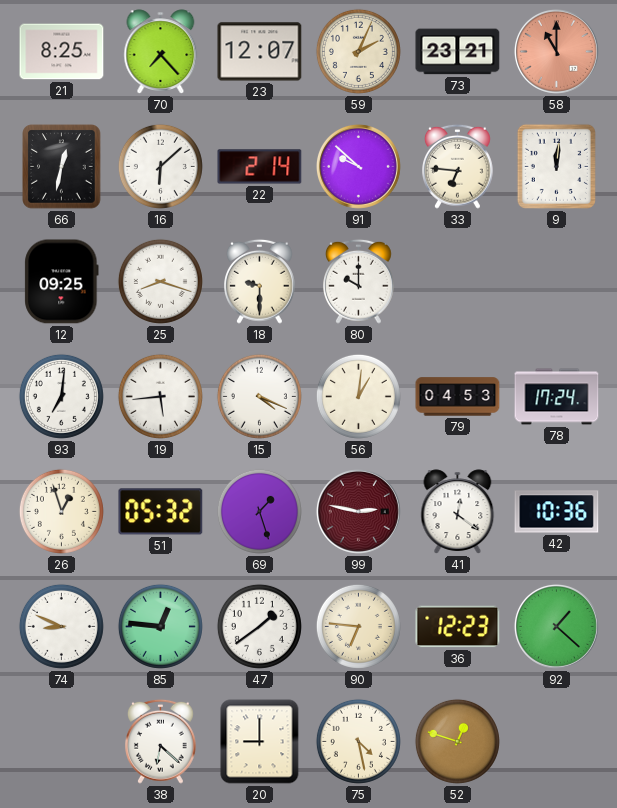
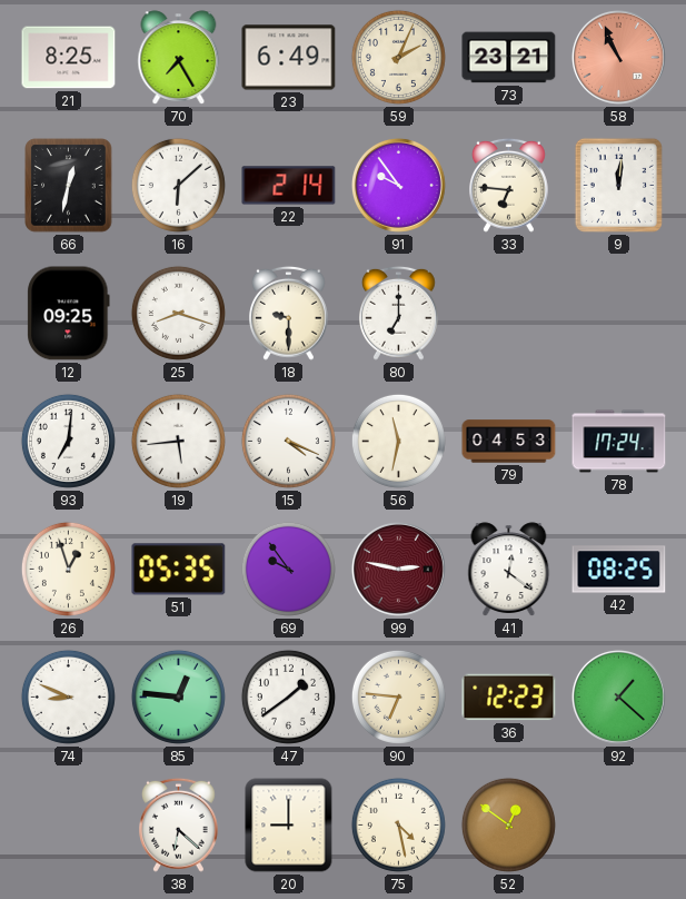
70: 7:23 -> 7:25 (179, 58)
23: 12:07 -> 6:49 (289, 58)
58: 11:00 -> 10:56 (618, 57)
91: 9:52 -> 9:54 (398, 185)
80: 10:00 -> 7:00 (399, 313)
56: 1:01 -> 11:32 (398, 441)
51: 05:32 -> 05:35 (179, 570)
69: 1:27 -> 9:54 (288, 569)
42: 10:36 -> 08:25 (619, 570)
52: 12:48 -> 12:51 (508, 824)
